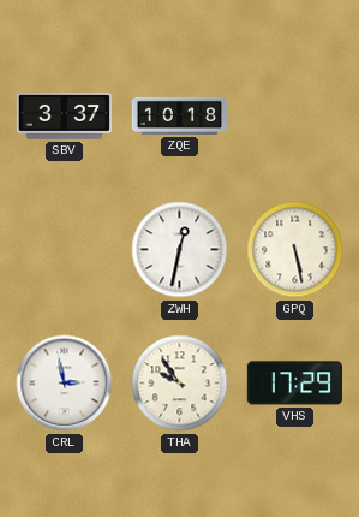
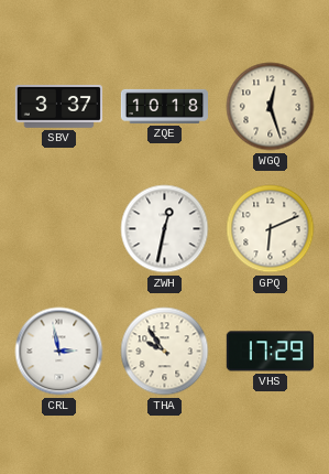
WGQ: none -> 12:27 (271, 107)
GPQ: 5:28 -> 6:11 (271, 229)
